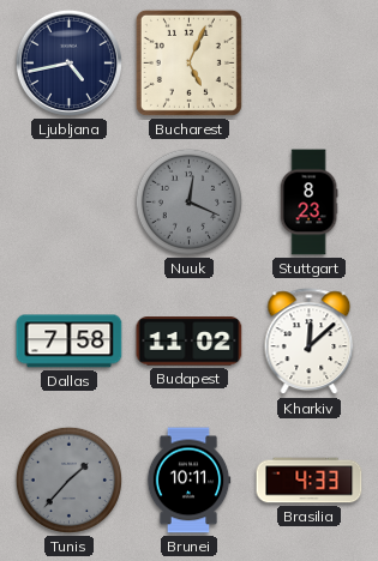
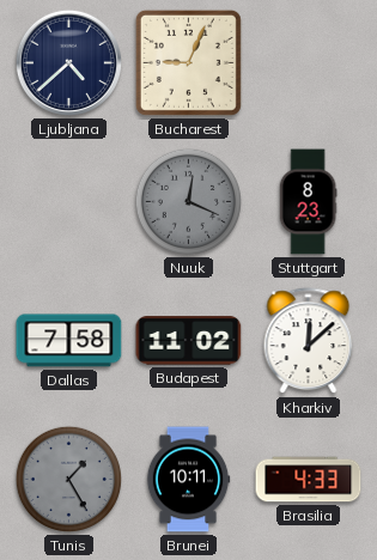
Ljubljana: 4:43 -> 4:38 (68, 62)
Bucharest: 5:04 -> 9:04 (188, 62)
Tunis: 1:37 -> 1:25 (68, 479)
